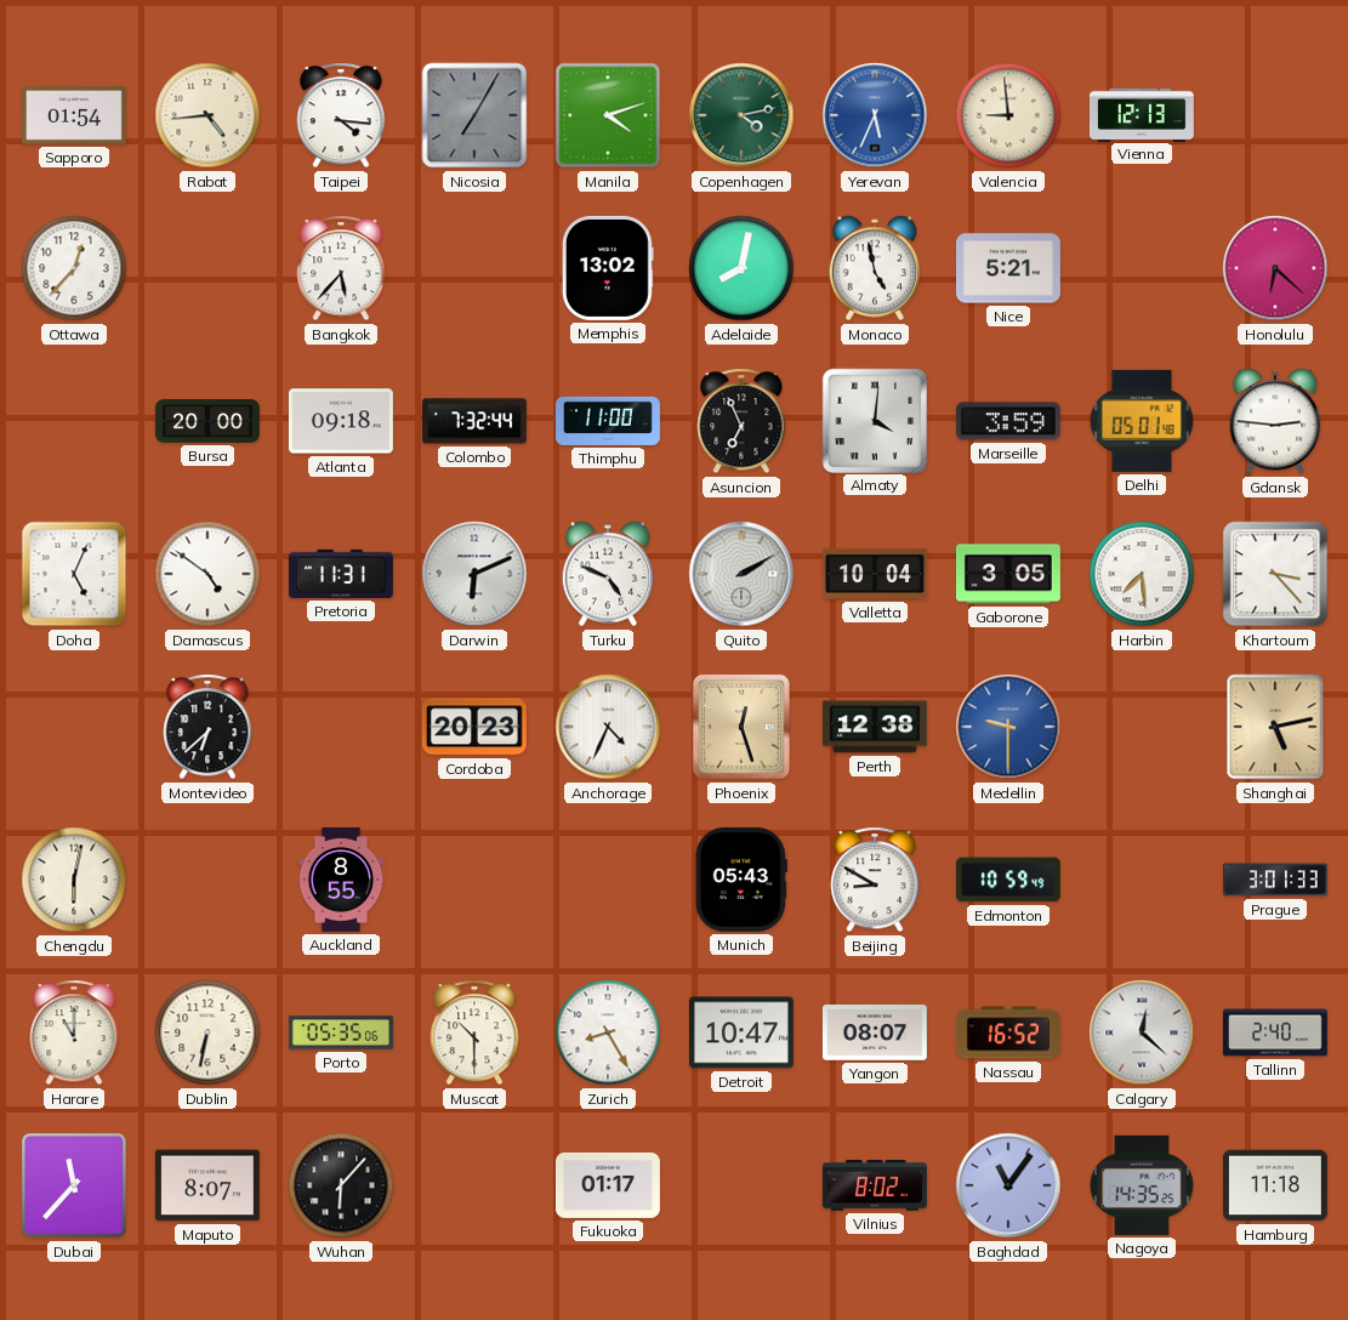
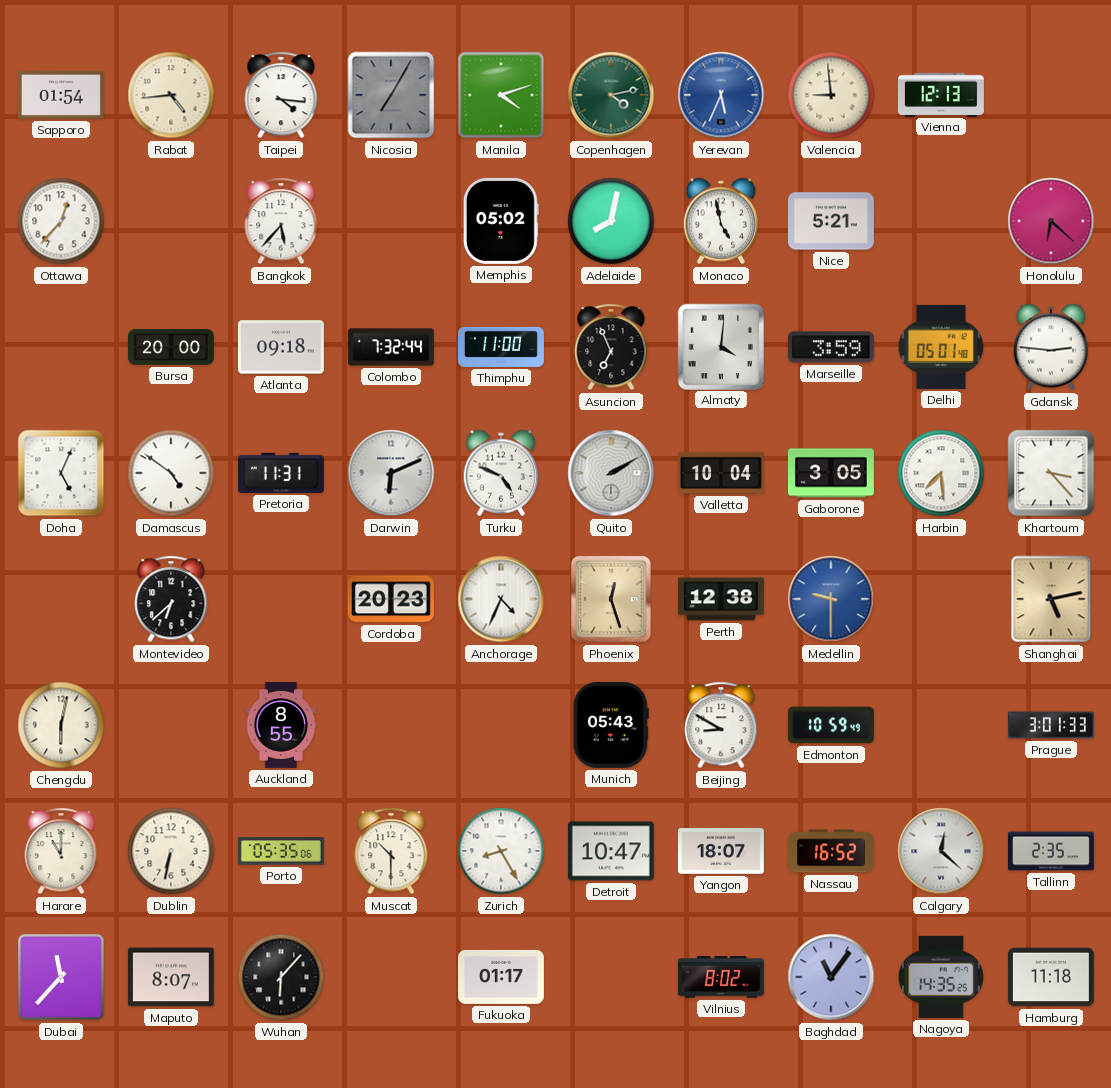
Memphis: 13:02 -> 05:02 (501, 221)
Yangon: 08:07 -> 18:07 (721, 851)
Tallinn: 2:40 -> 2:35 (1051, 851)
